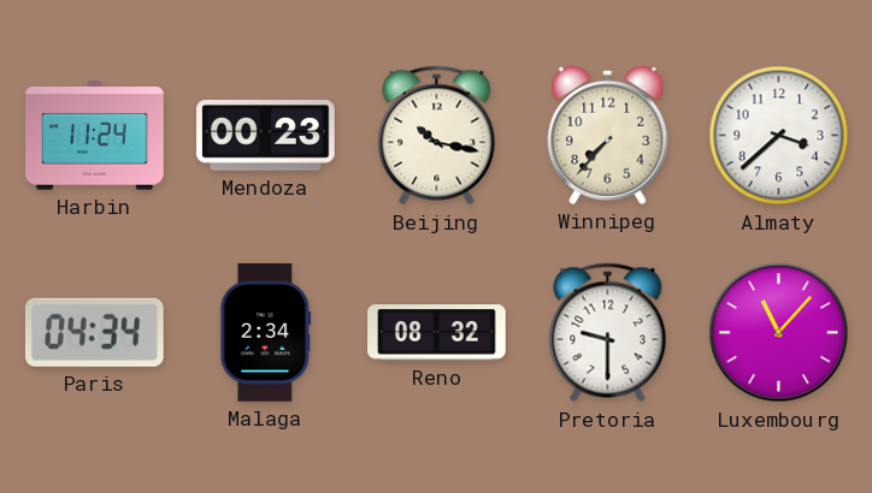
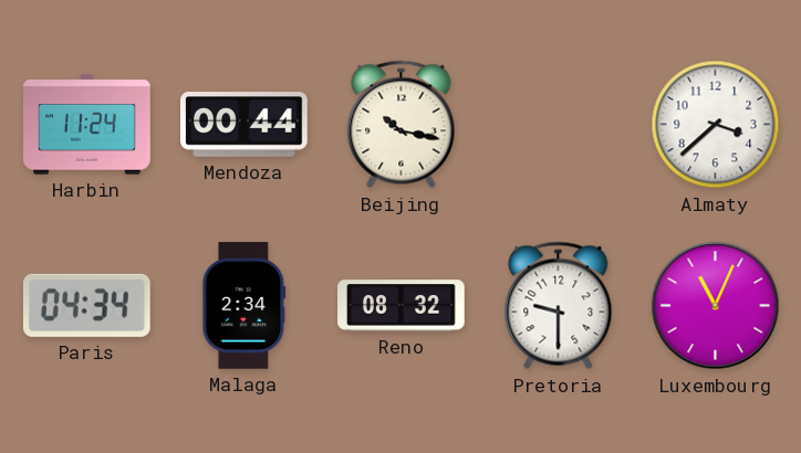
Mendoza: 00:23 -> 00:44 (245, 125)
Winnipeg: 7:37 -> none (608, 135)
Luxembourg: 11:07 -> 11:04 (716, 306)
